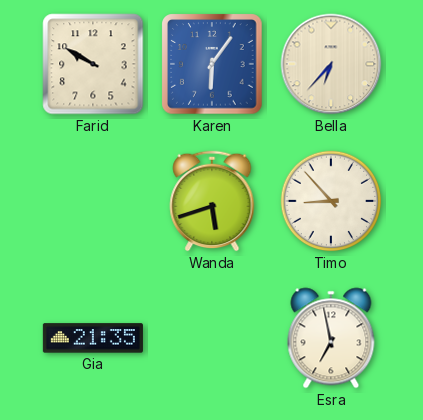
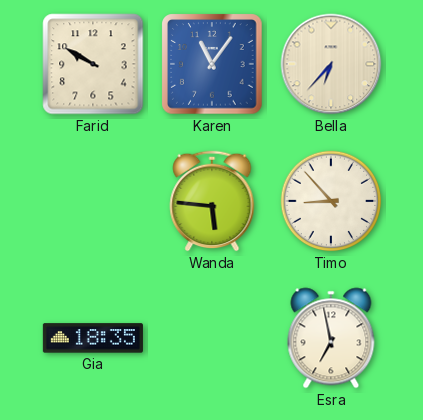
Karen: 6:06 -> 11:06 (212, 64)
Wanda: 5:42 -> 5:46 (212, 201)
Gia: 21:35 -> 18:35 (93, 338)
